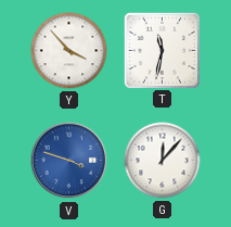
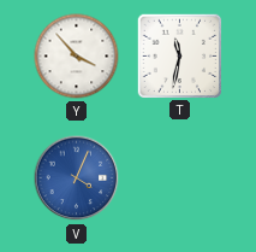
V: 3:48 -> 4:04 (77, 178)
G: 12:07 -> none (163, 161)
